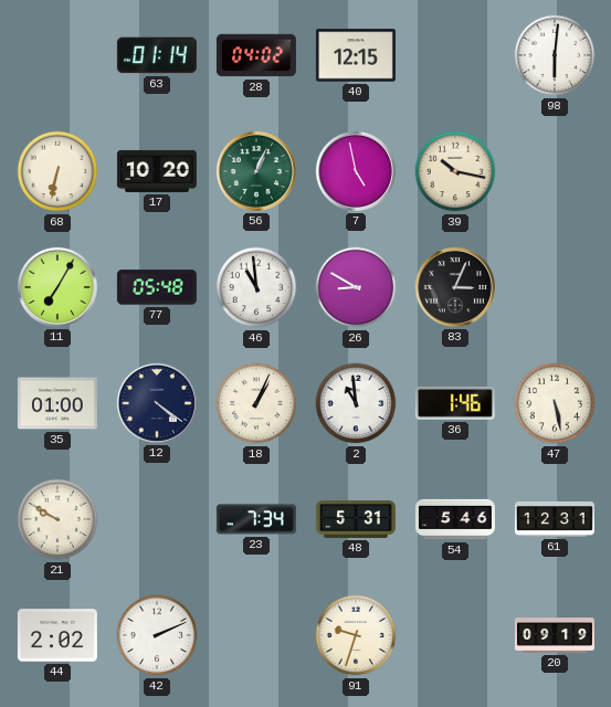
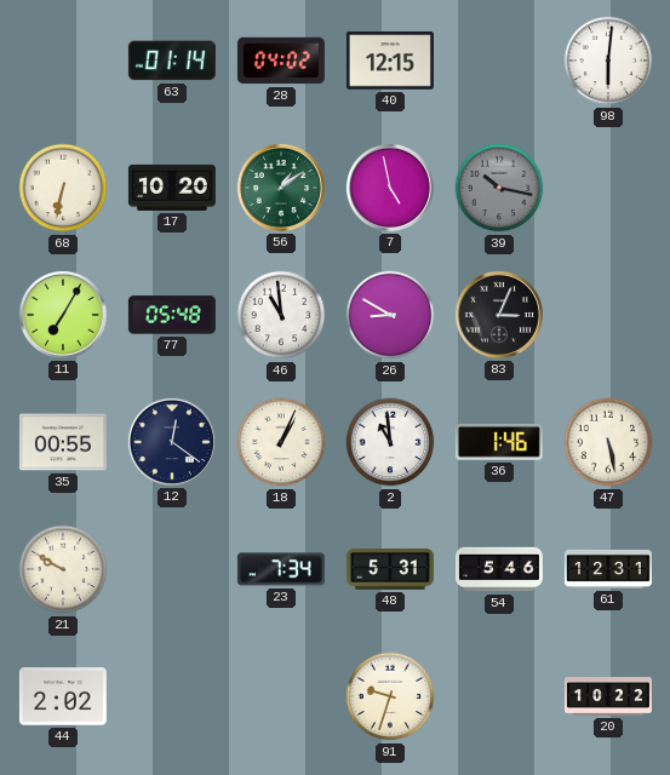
56: 1:04 -> 1:09 (281, 188)
39 dial: cream -> grey (499, 188)
35: 01:00 -> 00:55 (63, 442)
12: 4:21 -> 12:21 (172, 442)
42: 2:11 -> none (157, 635)
20: 09:19 -> 10:22 (608, 696)
